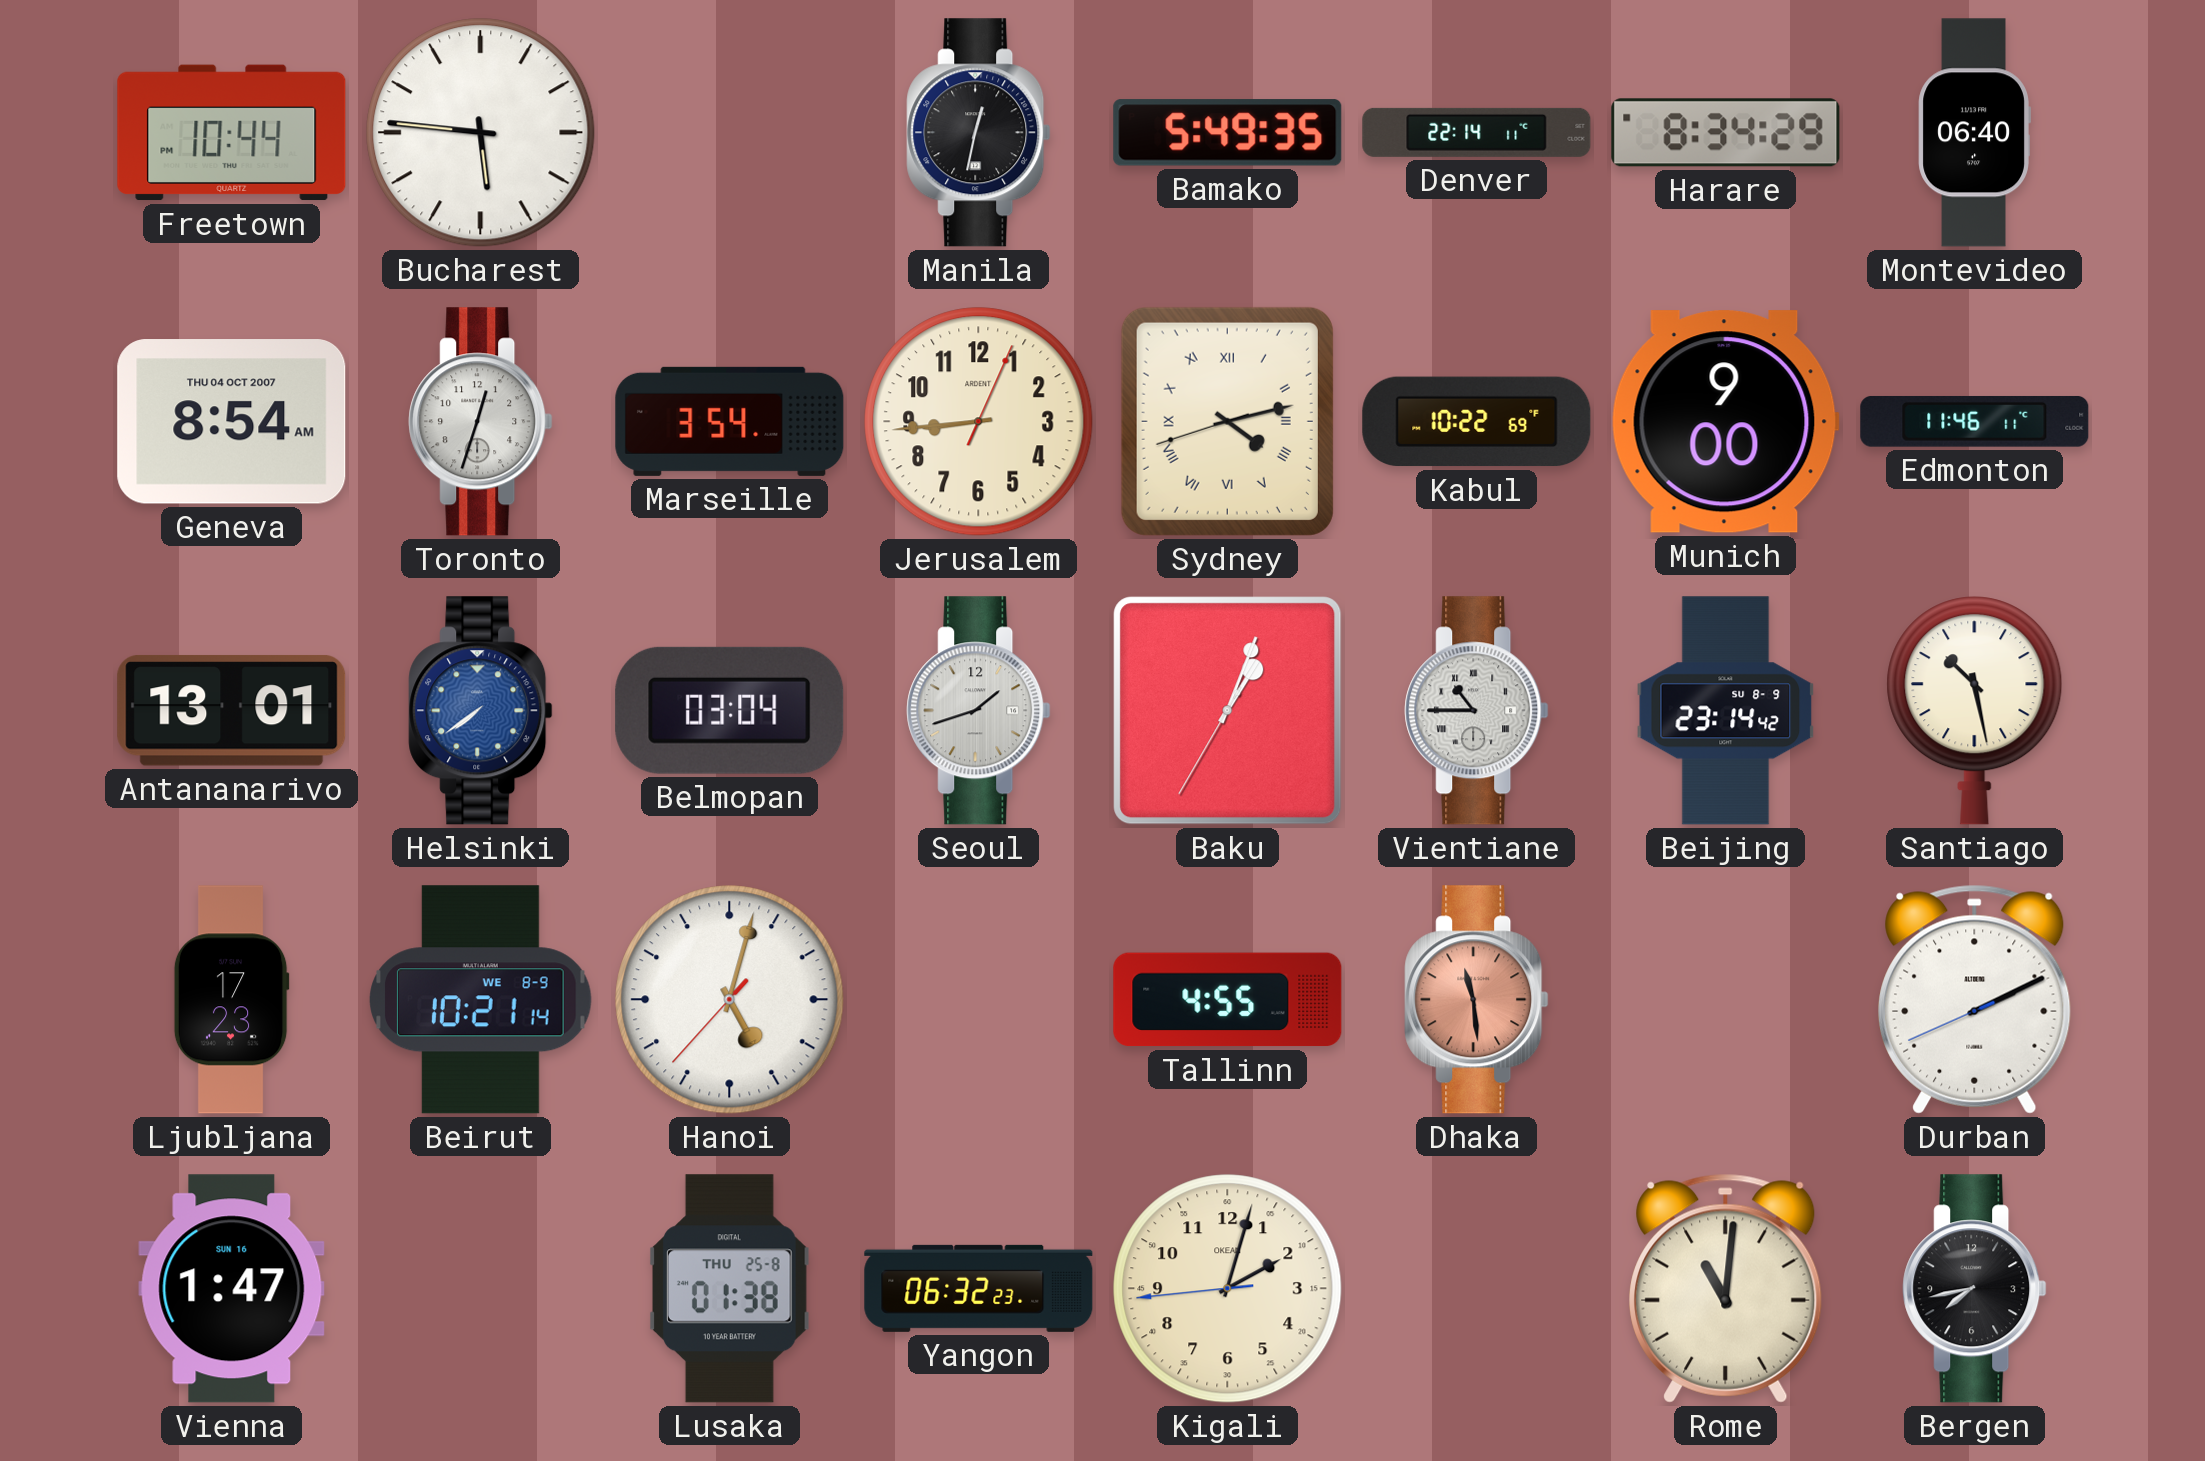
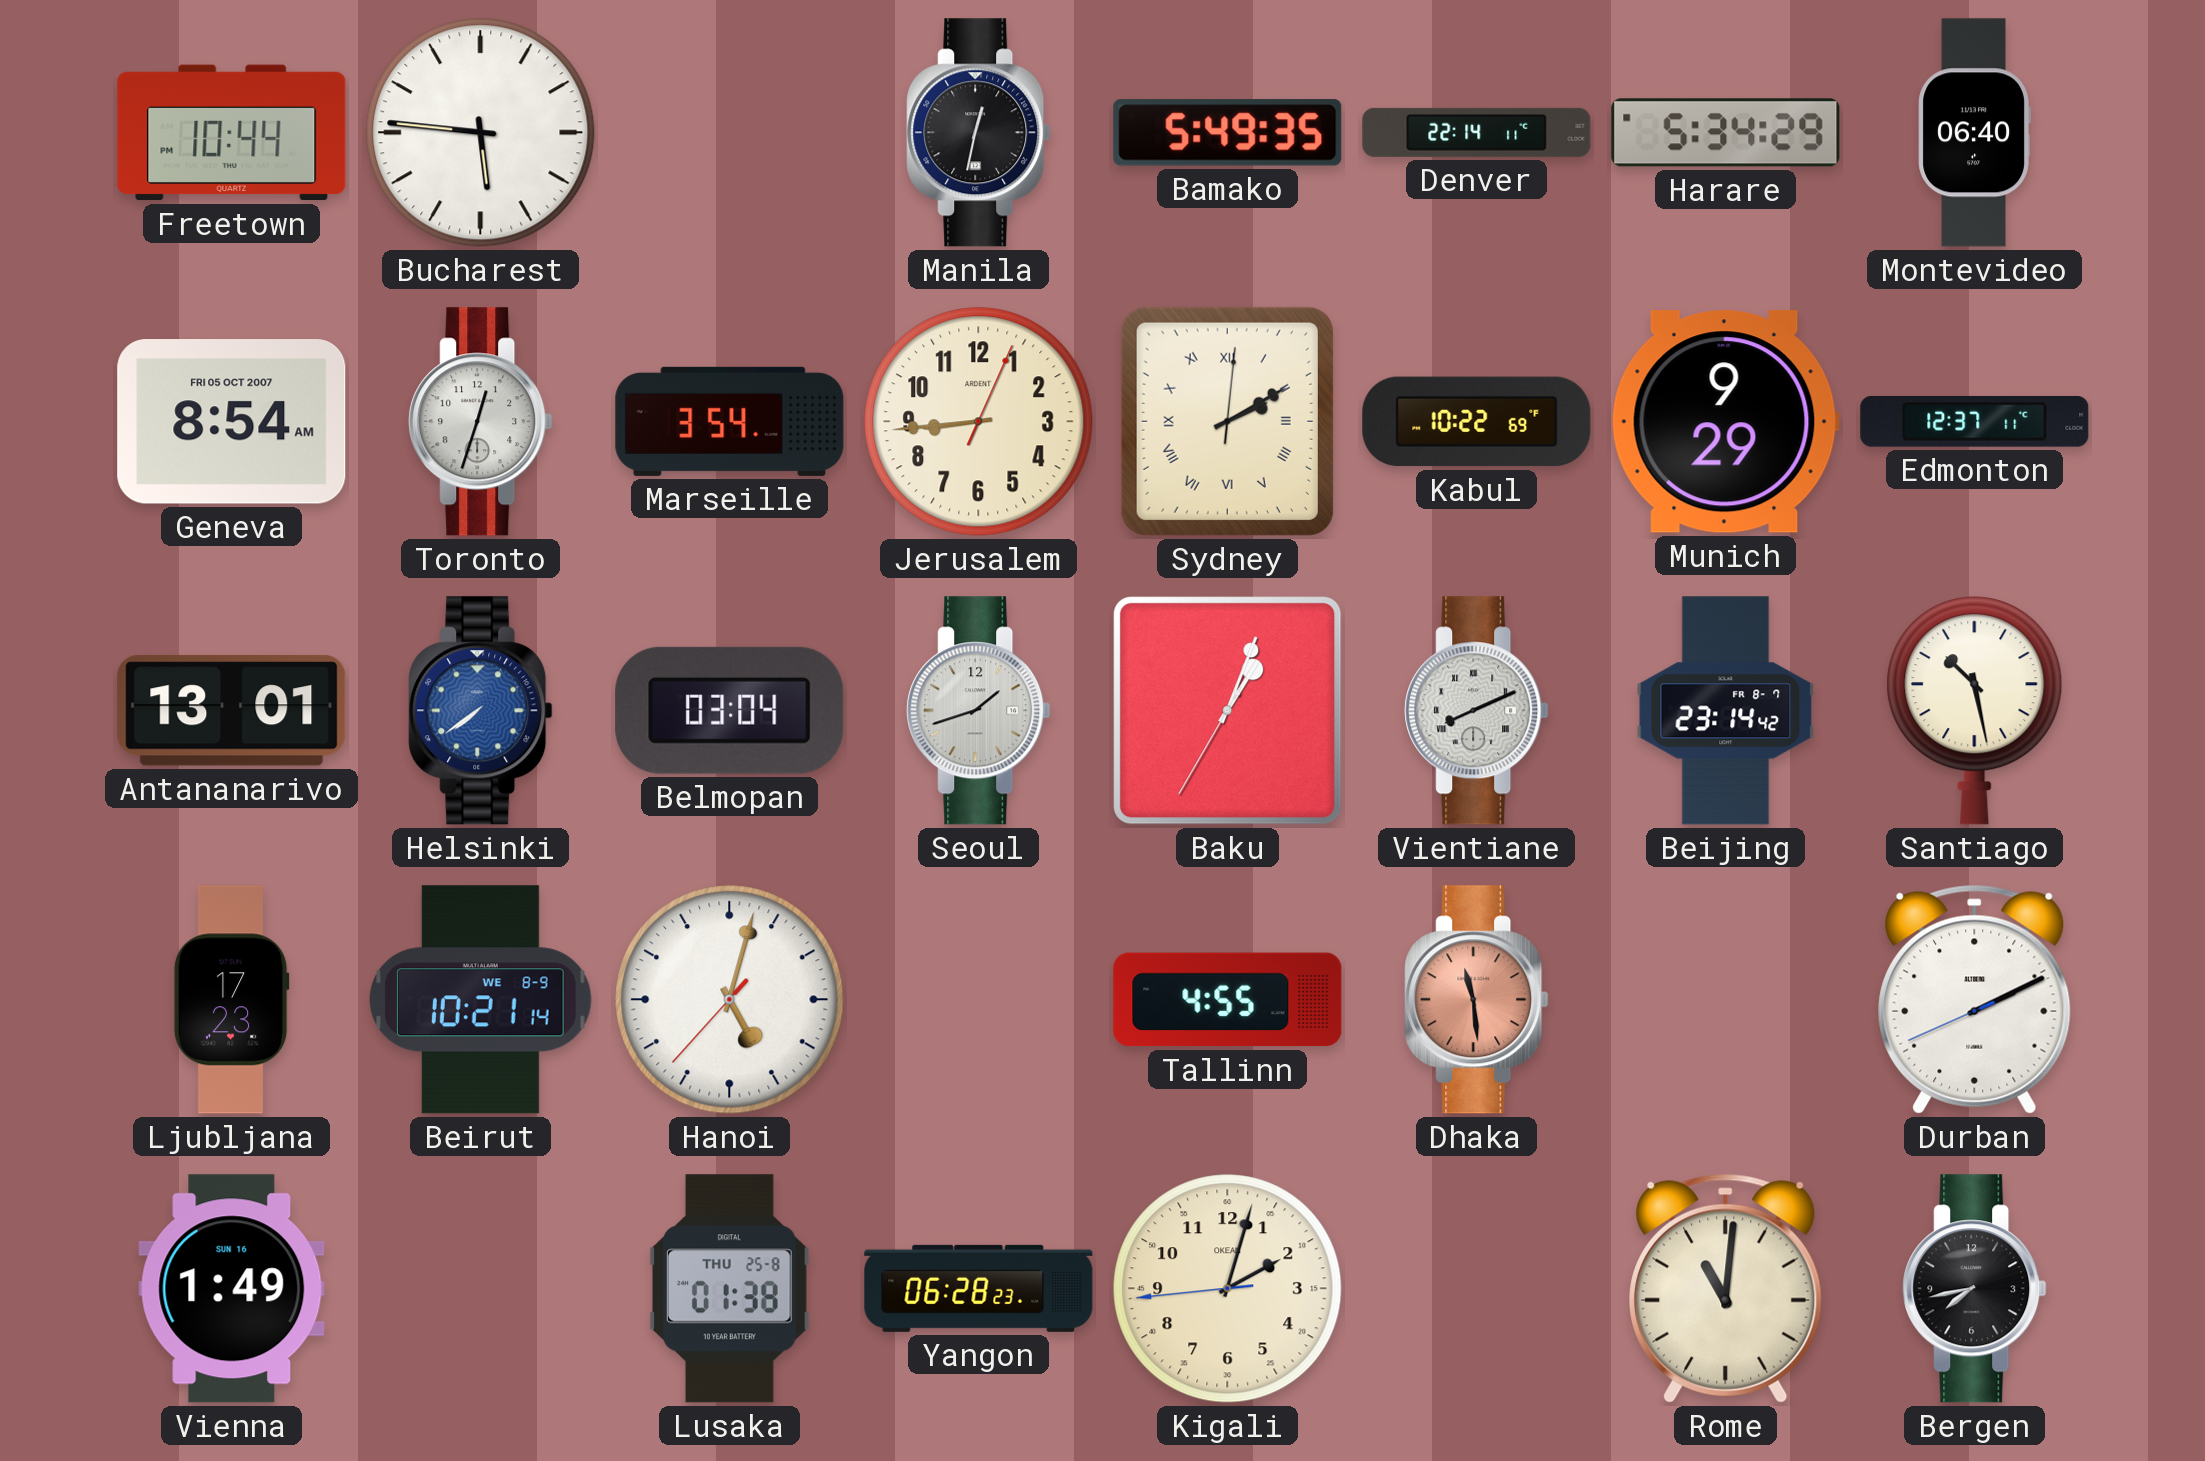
Harare: 8:34 -> 5:34 (1726, 133)
Geneva date: THU 04 OCT 2007 -> FRI 05 OCT 2007 (232, 422)
Sydney: 4:12 -> 2:10 (1227, 421)
Munich: 9:00 -> 9:29 (1725, 422)
Edmonton: 11:46 -> 12:37 (1975, 422)
Vientiane: 10:45 -> 8:11 (1477, 711)
Beijing date: SU 8-9 -> FR 8-7 (1726, 711)
Vienna: 1:47 -> 1:49 (232, 1289)
Yangon: 06:32 -> 06:28 (979, 1288)
